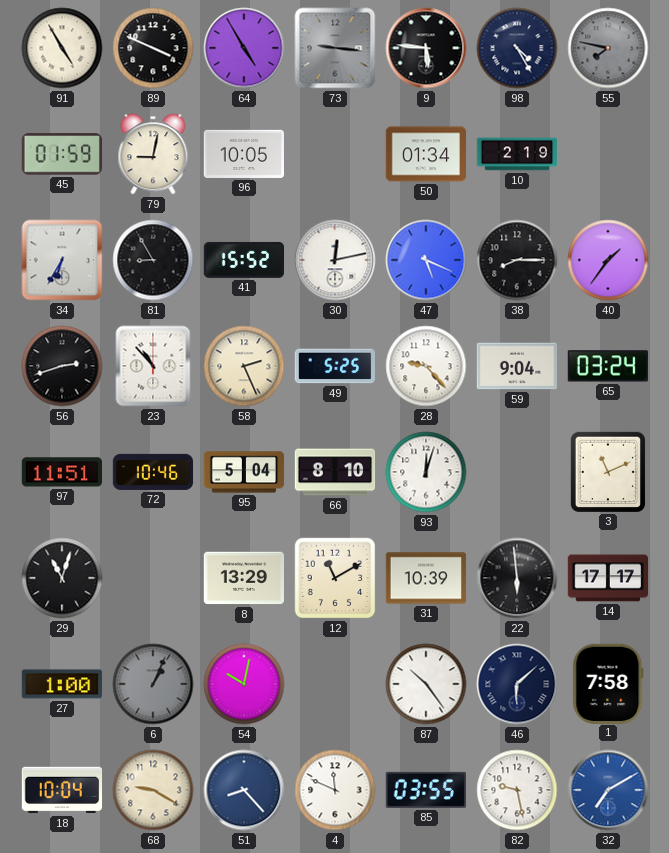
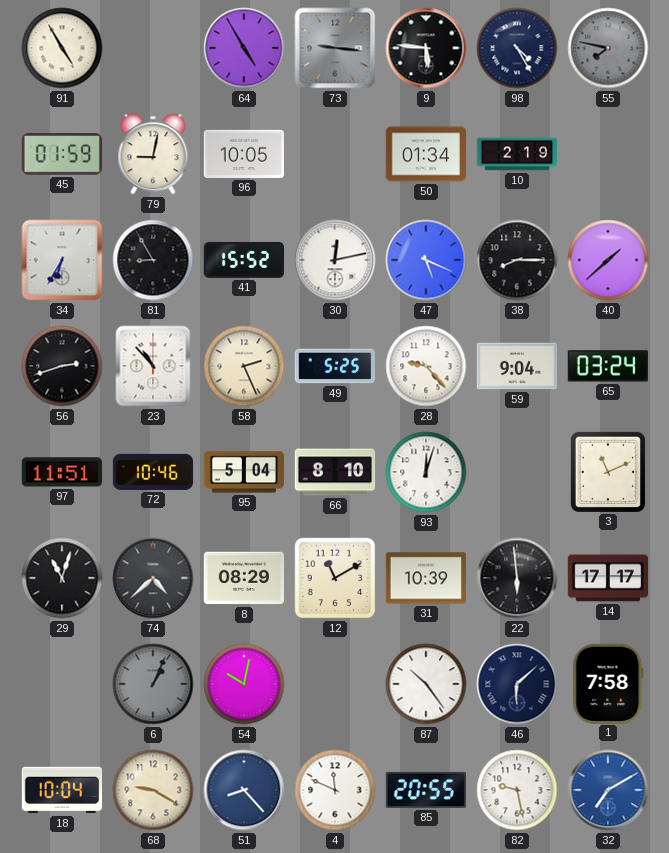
89: 3:49 -> none (153, 48)
40: 1:36 -> 1:38 (608, 260)
74: none -> 4:38 (153, 578)
8: 13:29 -> 08:29 (243, 578)
27: 1:00 -> none (61, 684)
85: 03:55 -> 20:55 (426, 790)
